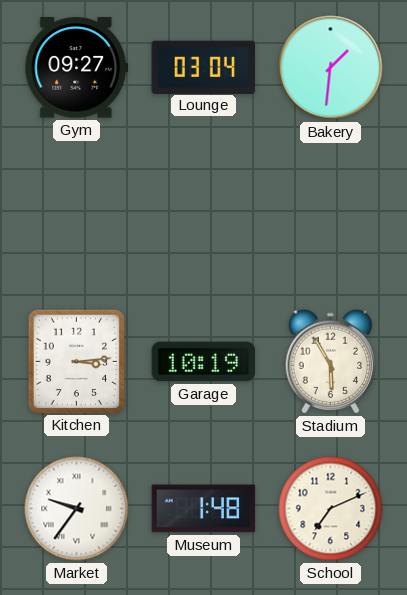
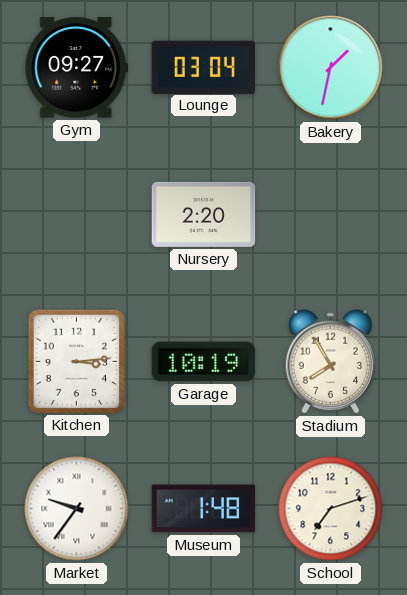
Bakery: 1:31 -> 1:32 (331, 68)
Nursery: none -> 2:20 (204, 214)
Stadium: 5:55 -> 7:55 (330, 362)
School: 7:11 -> 7:12 (331, 509)
